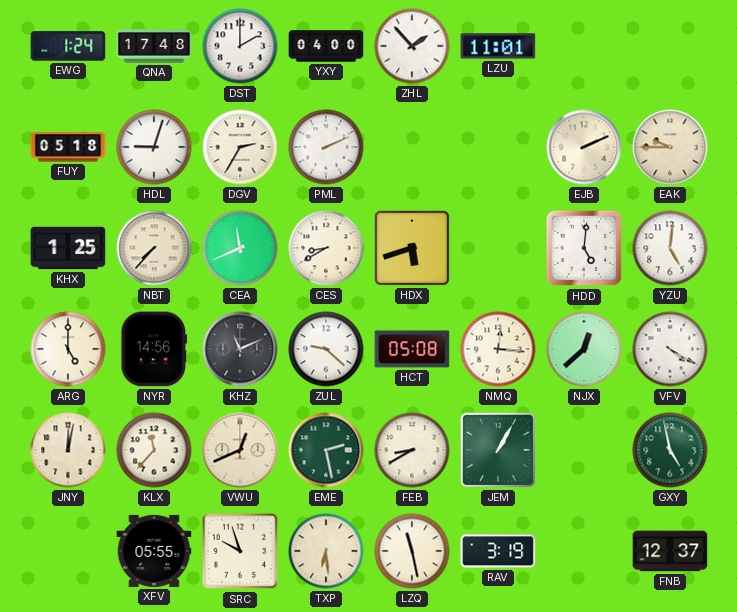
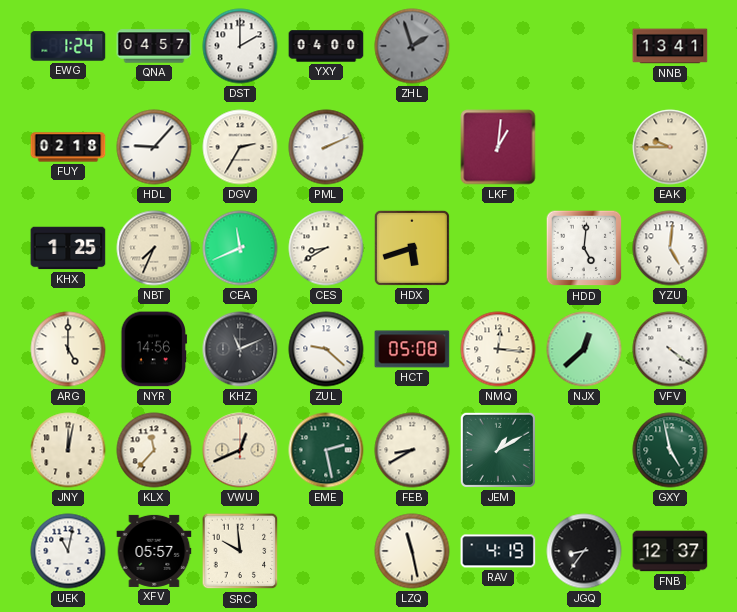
QNA: 17:48 -> 04:57 (154, 46)
ZHL: 1:53 -> 1:57 (412, 46)
ZHL dial: white -> grey (412, 46)
LZU: 11:01 -> none (498, 46)
NNB: none -> 13:41 (670, 46)
FUY: 05:18 -> 02:18 (68, 147)
HDL: 9:03 -> 9:07 (154, 147)
LKF: none -> 1:01 (498, 147)
EJB: 2:11 -> none (584, 147)
NBT: 7:37 -> 7:34 (154, 248)
VFV: 4:20 -> 4:21 (670, 349)
JEM: 1:05 -> 1:10 (498, 450)
UEK: none -> 11:02 (68, 551)
XFV: 05:55 -> 05:57 (154, 551)
SRC: 9:57 -> 9:59 (240, 551)
TXP: 6:29 -> none (326, 551)
RAV: 3:19 -> 4:19 (498, 551)
JGQ: none -> 8:36 (584, 551)
